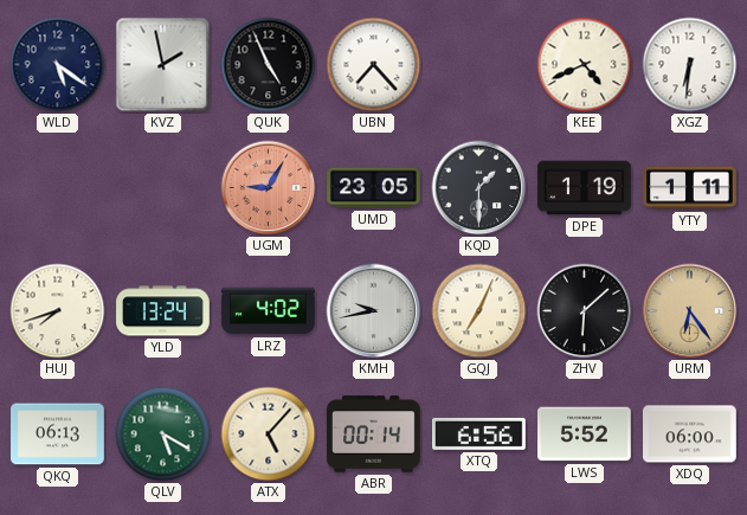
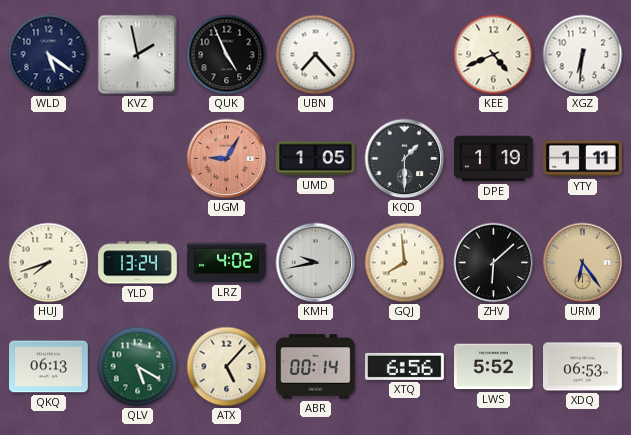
UMD: 23:05 -> 1:05 (316, 159)
GQJ: 7:04 -> 7:59 (405, 263)
XDQ: 06:00 -> 06:53 (583, 367)
